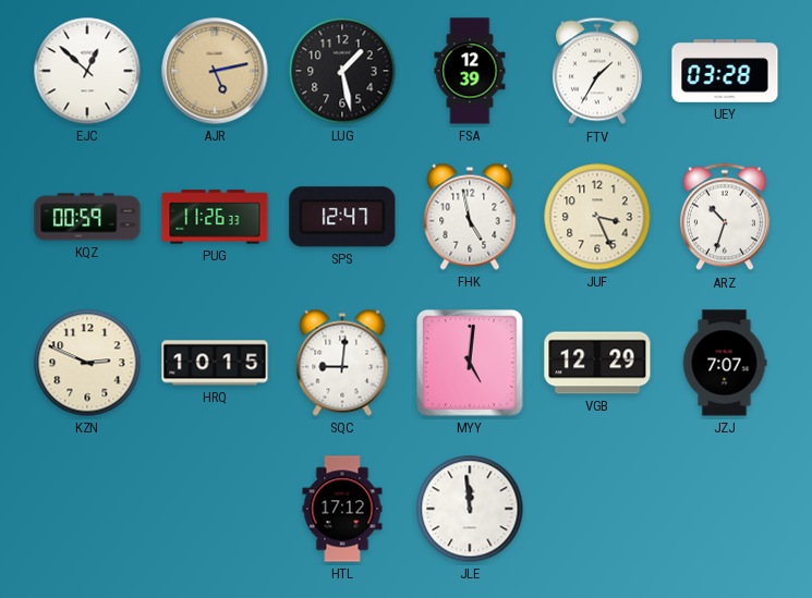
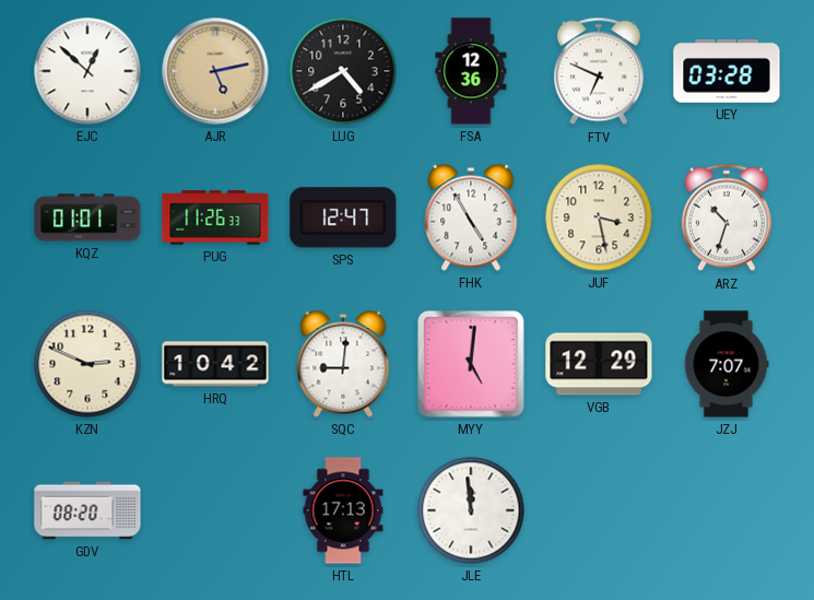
LUG: 1:28 -> 4:40 (343, 71)
FSA: 12:39 -> 12:36 (471, 71)
FTV: 1:35 -> 6:49 (599, 71)
KQZ: 00:59 -> 01:01 (87, 217)
FHK: 4:58 -> 4:55 (471, 217)
JUF: 3:26 -> 3:28 (599, 217)
HRQ: 10:15 -> 10:42 (215, 364)
GDV: none -> 08:20 (87, 510)
HTL: 17:12 -> 17:13 (343, 510)
